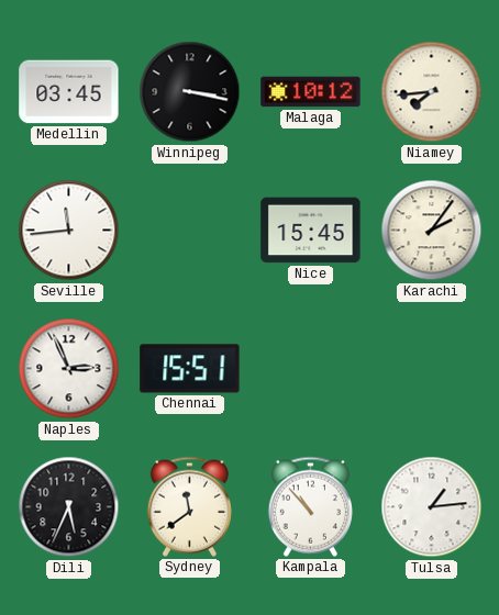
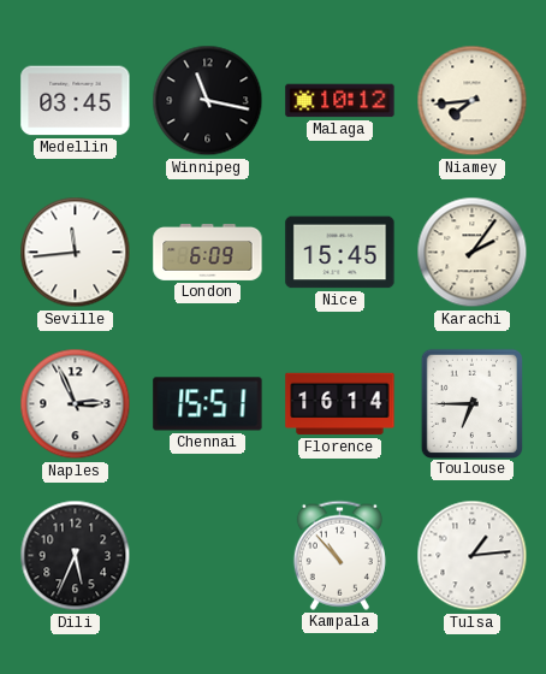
Winnipeg: 3:17 -> 11:17 (208, 101)
London: none -> 6:09 (208, 253)
Florence: none -> 16:14 (340, 404)
Toulouse: none -> 6:45 (471, 403)
Sydney: 11:39 -> none (189, 506)
